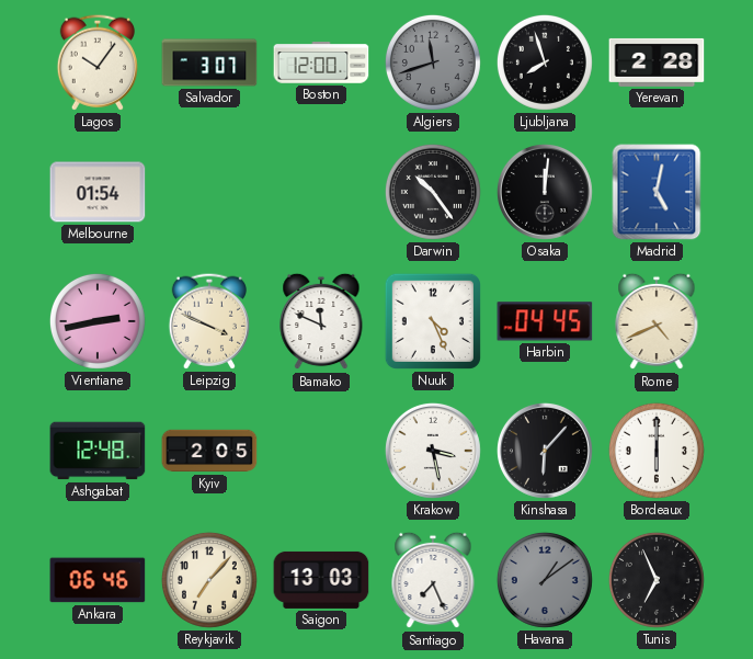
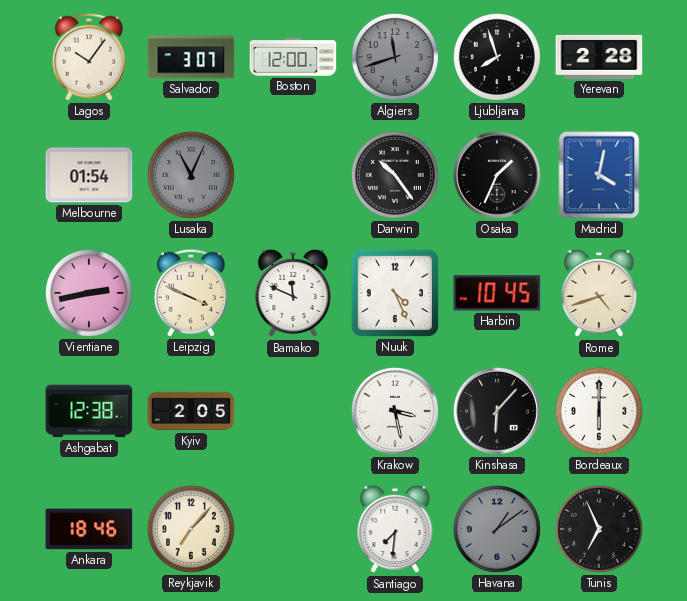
Lusaka: none -> 11:04 (191, 175)
Osaka: 12:01 -> 1:34 (497, 175)
Madrid: 5:02 -> 4:02 (599, 175)
Harbin: 04:45 -> 10:45 (497, 293)
Rome: 4:41 -> 4:42 (599, 293)
Ashgabat: 12:48 -> 12:38 (89, 411)
Ankara: 06:46 -> 18:46 (89, 529)
Saigon: 13:03 -> none (321, 580)
Santiago: 7:26 -> 7:31 (395, 529)
